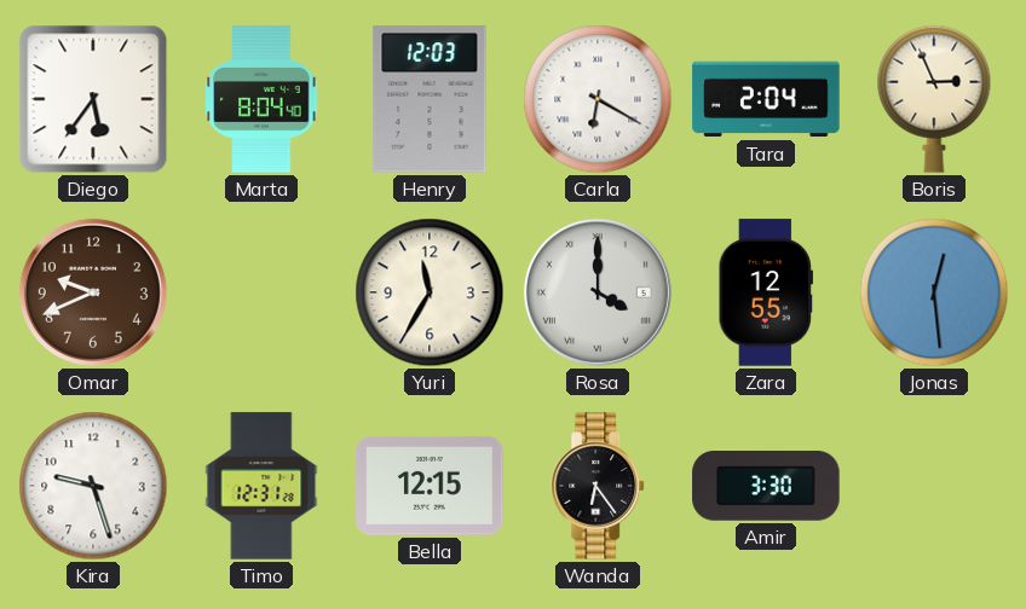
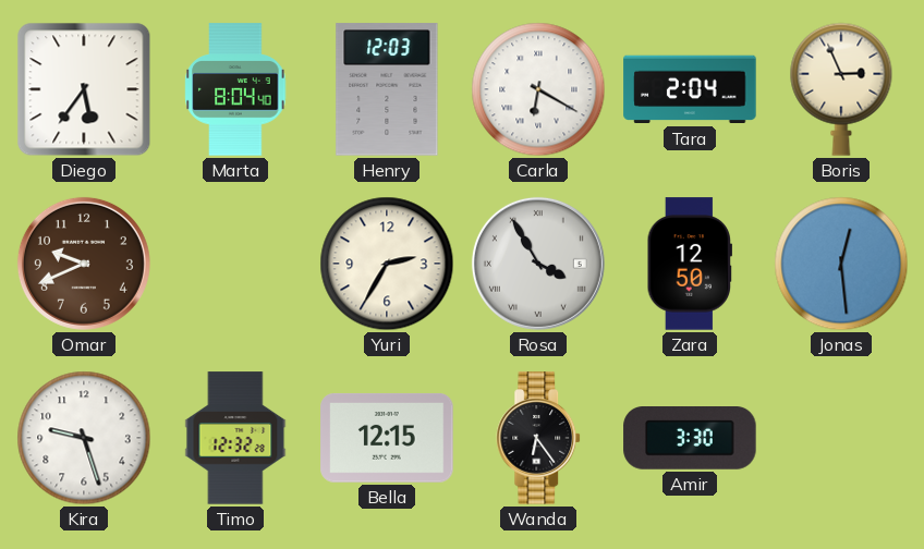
Yuri: 11:35 -> 2:35 (387, 264)
Rosa: 4:00 -> 3:55 (538, 264)
Zara: 12:55 -> 12:50 (689, 264)
Timo: 12:31 -> 12:32 (235, 438)
